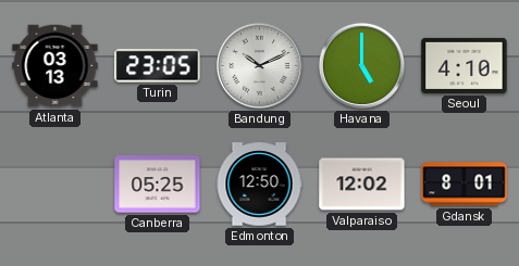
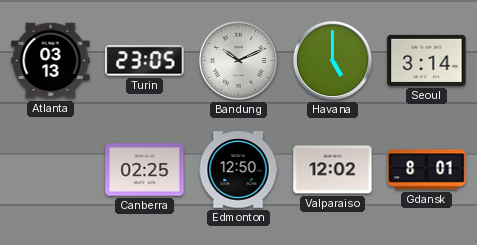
Seoul: 4:10 -> 3:14 (427, 60)
Canberra: 05:25 -> 02:25 (145, 170)
